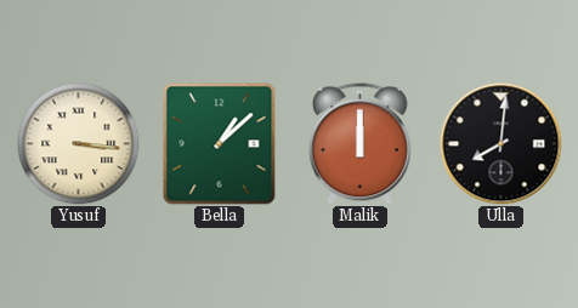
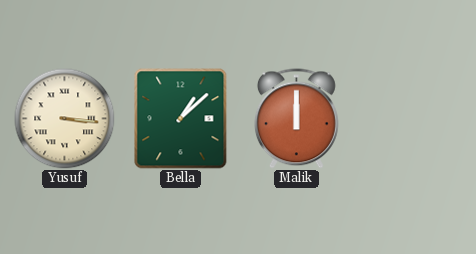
Ulla: 8:01 -> none (501, 144)
